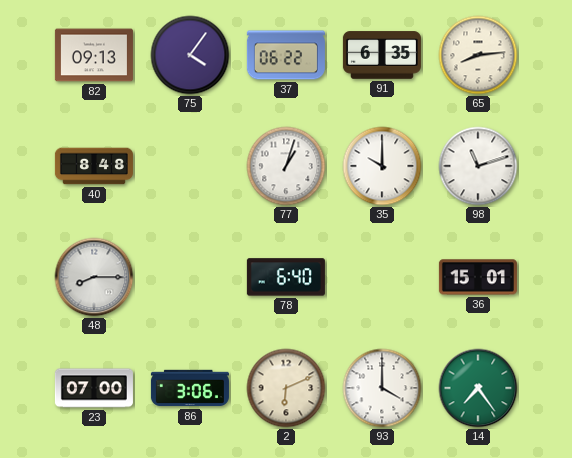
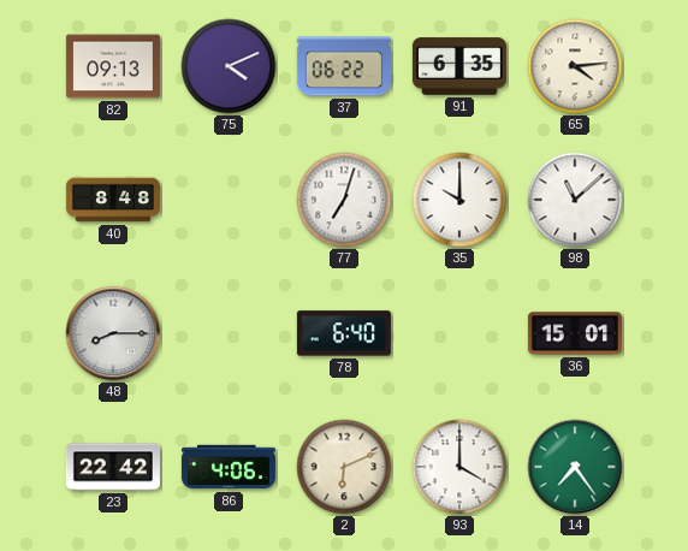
75: 4:06 -> 4:11 (229, 66)
65: 8:14 -> 4:14 (575, 66)
77: 1:03 -> 7:03 (344, 200)
98: 11:12 -> 11:08 (575, 200)
23: 07:00 -> 22:42 (113, 467)
86: 3:06 -> 4:06 (229, 467)
